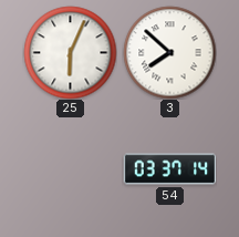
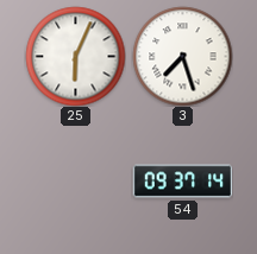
3: 7:52 -> 7:27 (182, 56)
54: 03:37 -> 09:37 (182, 182)
